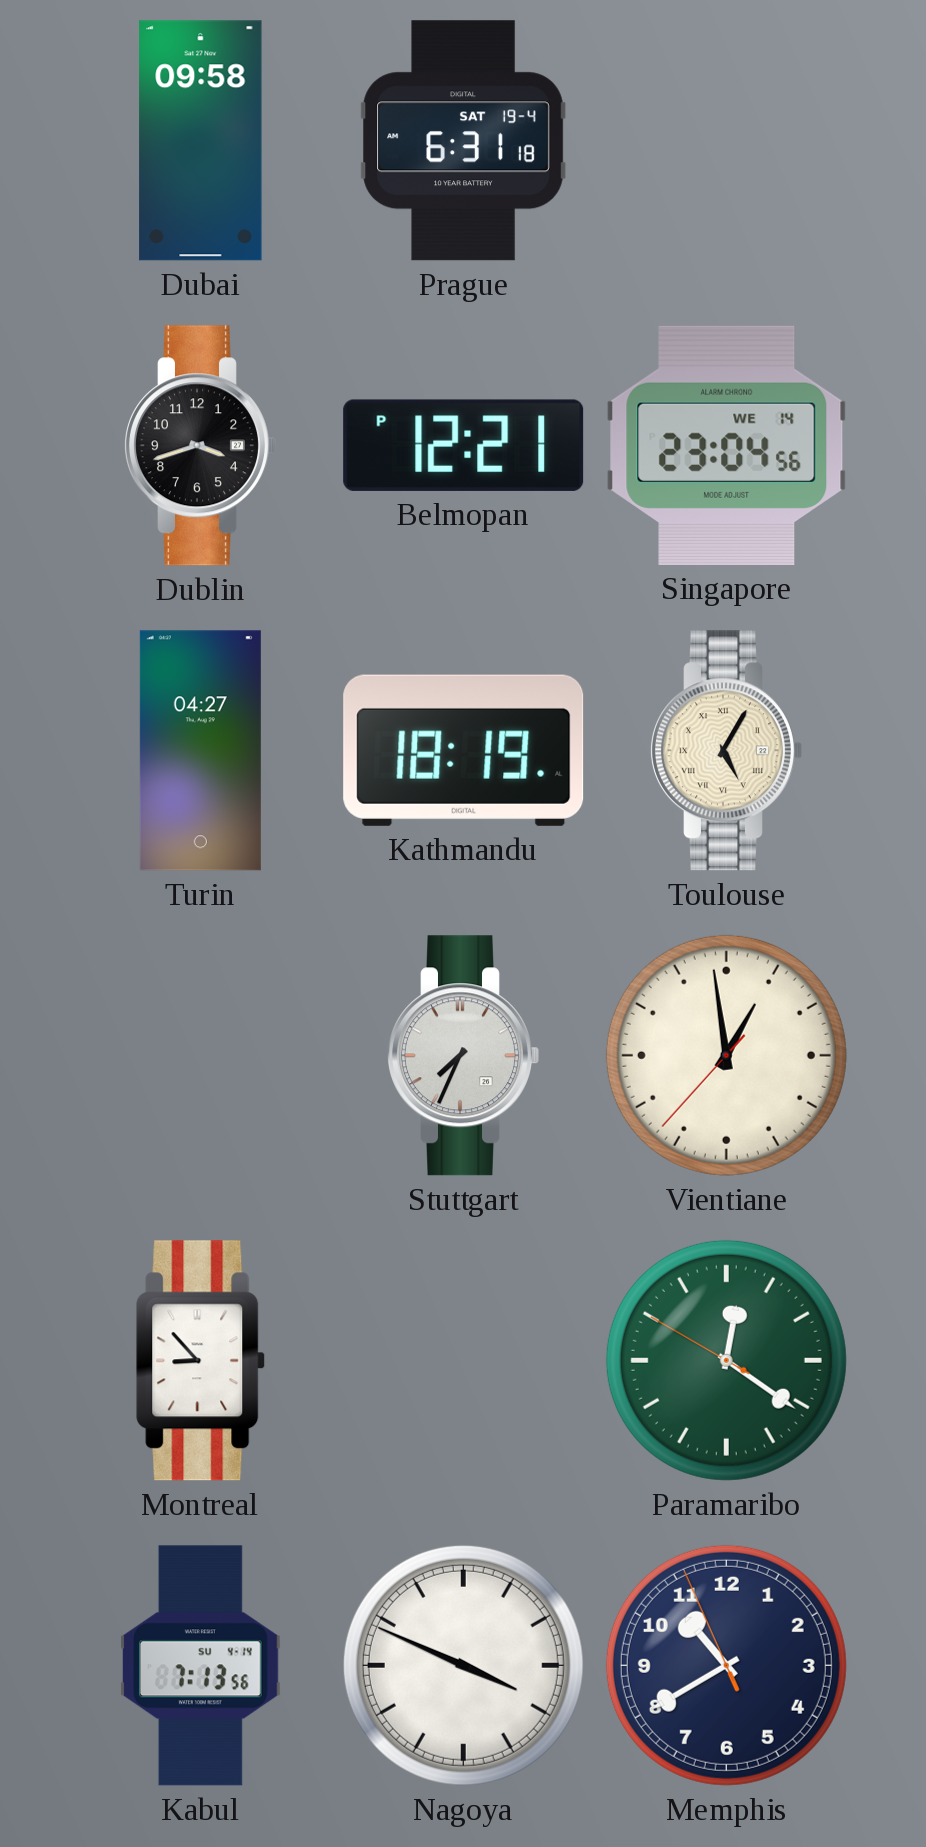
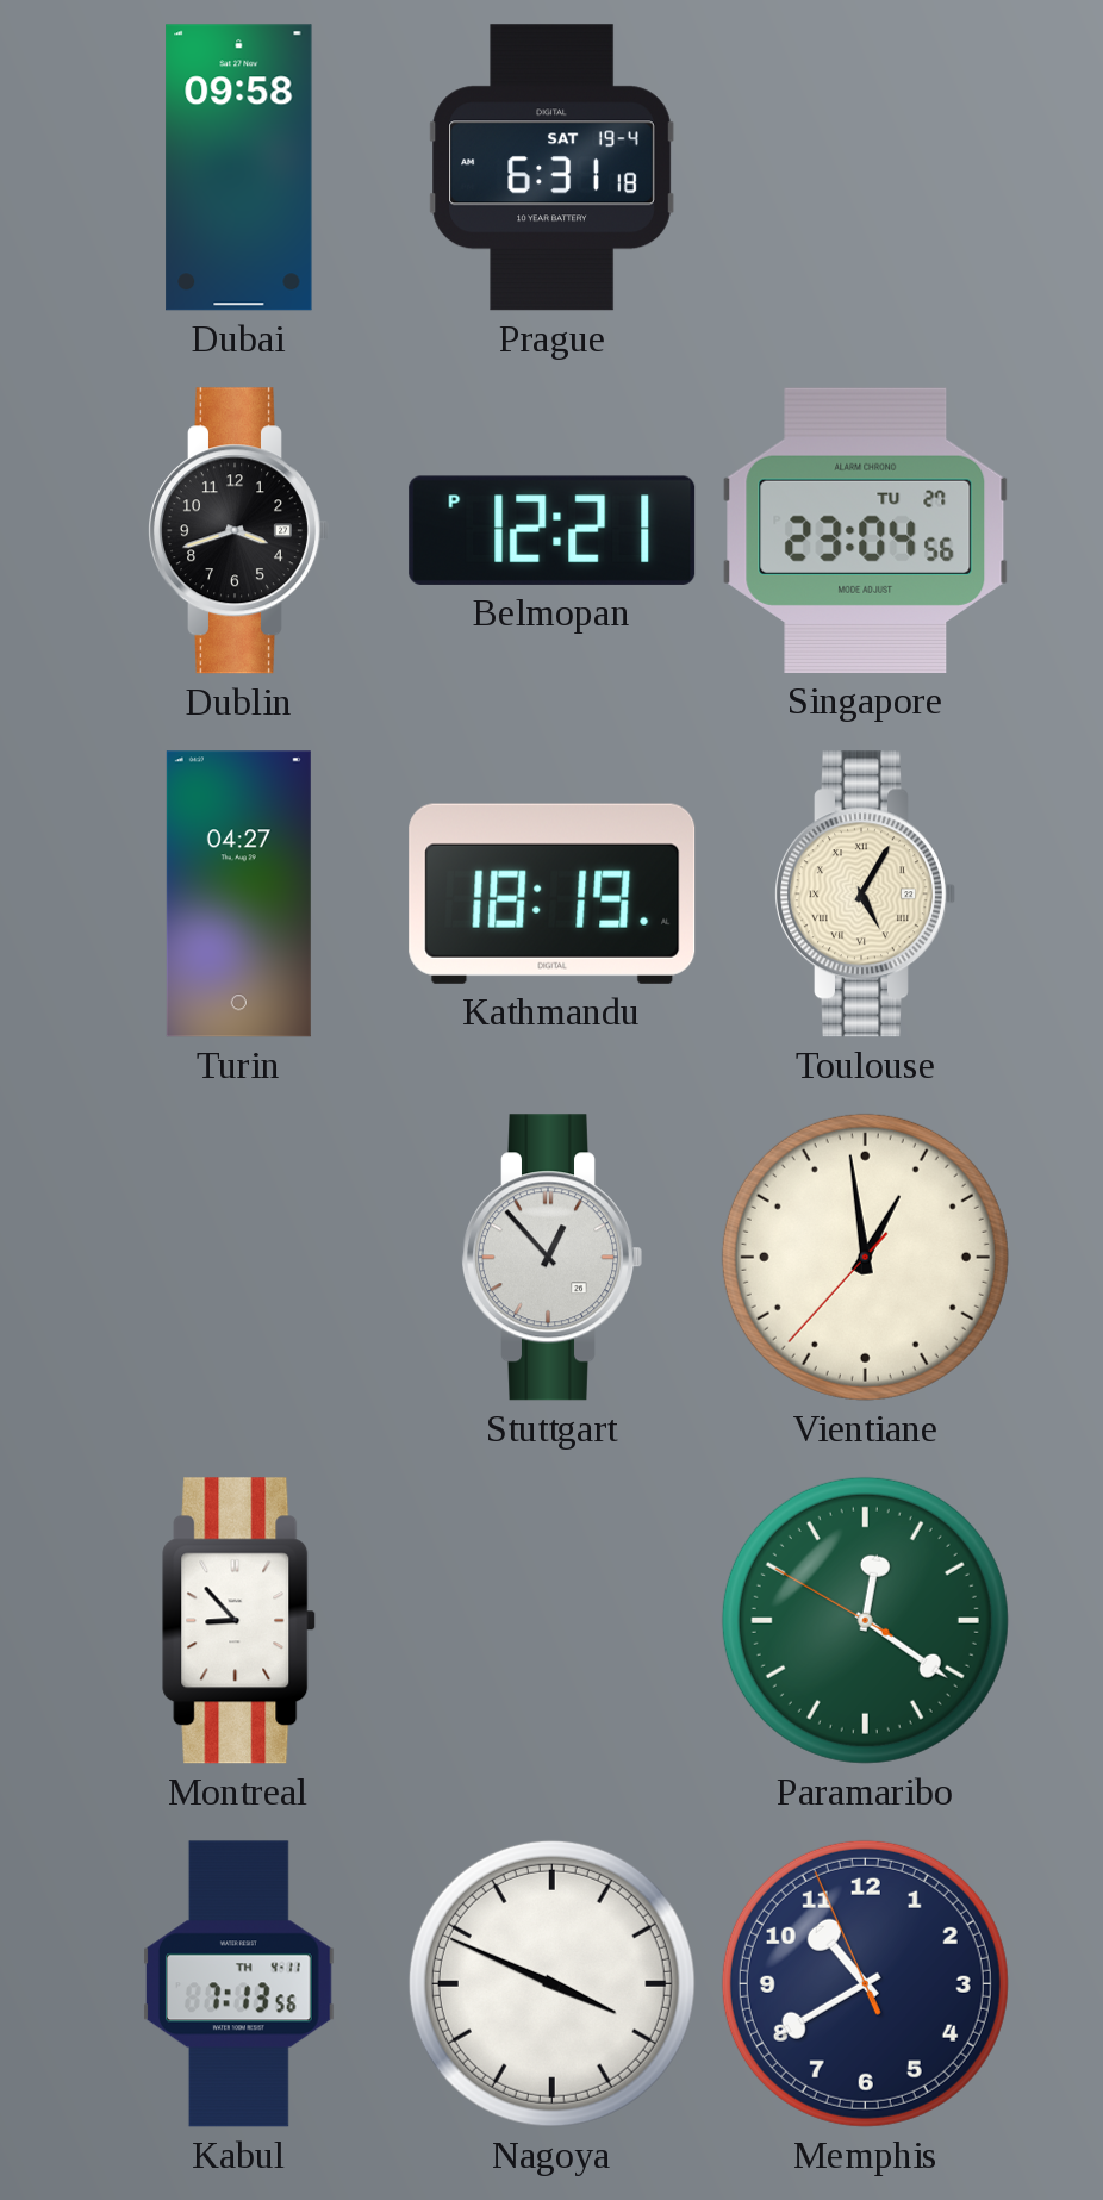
Singapore date: WE 14 -> TU 27 (866, 530)
Stuttgart: 7:34 -> 12:53 (553, 1258)
Kabul date: SU 4-14 -> TH 4-11 (239, 1984)
